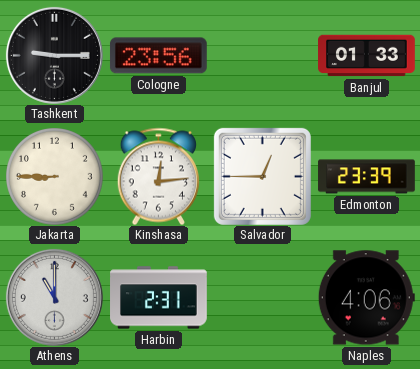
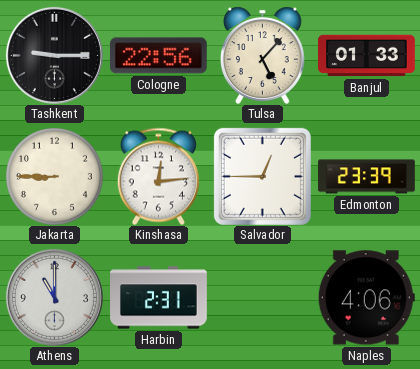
Cologne: 23:56 -> 22:56 (158, 56)
Tulsa: none -> 5:07 (262, 55)
